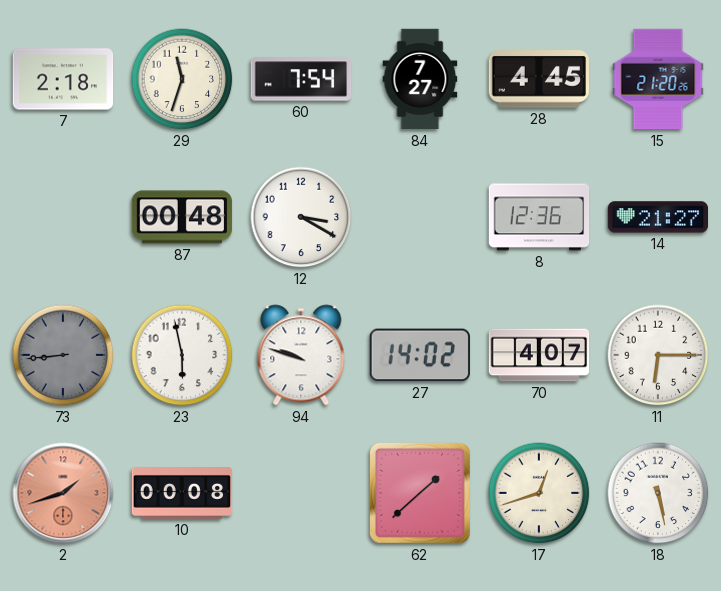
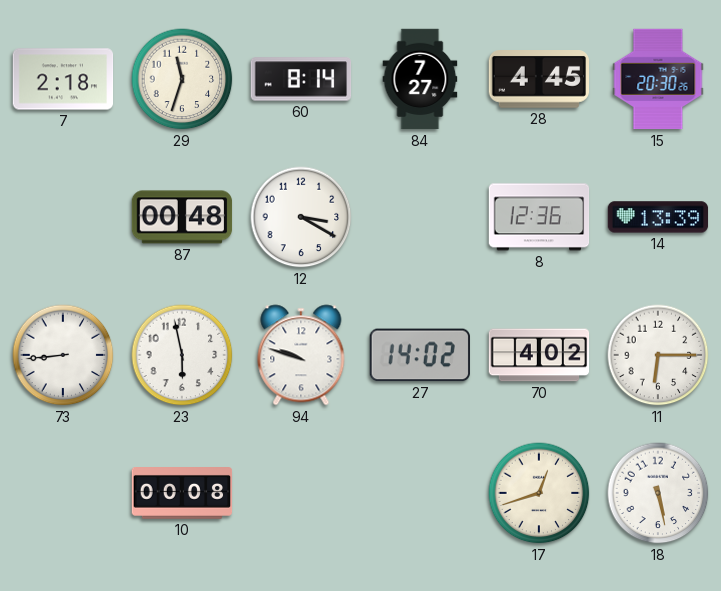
60: 7:54 -> 8:14 (301, 79)
15: 21:20 -> 20:30 (658, 79)
14: 21:27 -> 13:39 (658, 217)
73 dial: grey -> white (63, 355)
70: 4:07 -> 4:02 (539, 355)
2: 1:42 -> none (63, 493)
62: 1:38 -> none (420, 493)
